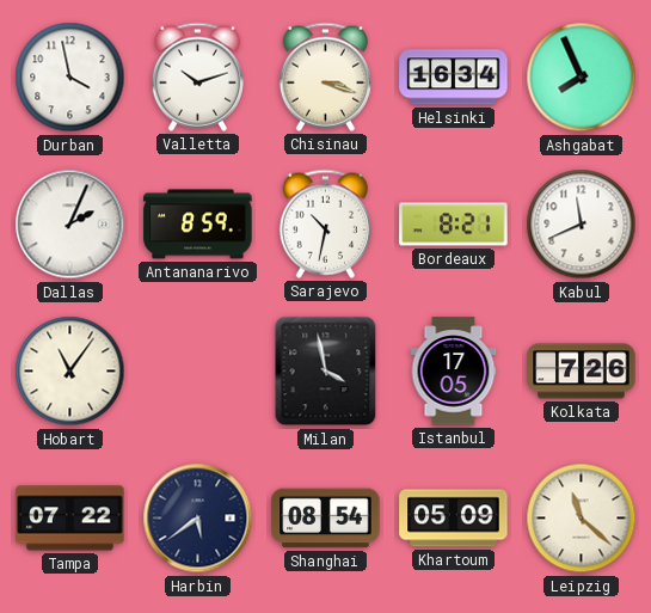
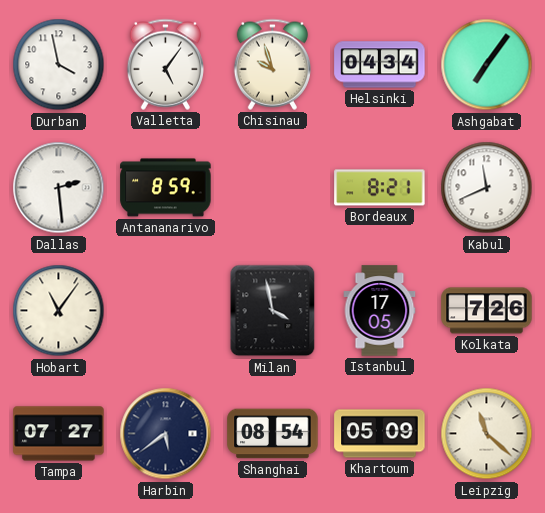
Valletta: 10:12 -> 5:06 (165, 64)
Chisinau: 3:18 -> 9:57 (272, 64)
Helsinki: 16:34 -> 04:34 (380, 65)
Ashgabat: 7:56 -> 7:06 (487, 65)
Dallas: 2:04 -> 2:29 (59, 188)
Sarajevo: 10:32 -> none (325, 223)
Tampa: 07:22 -> 07:27 (59, 434)
